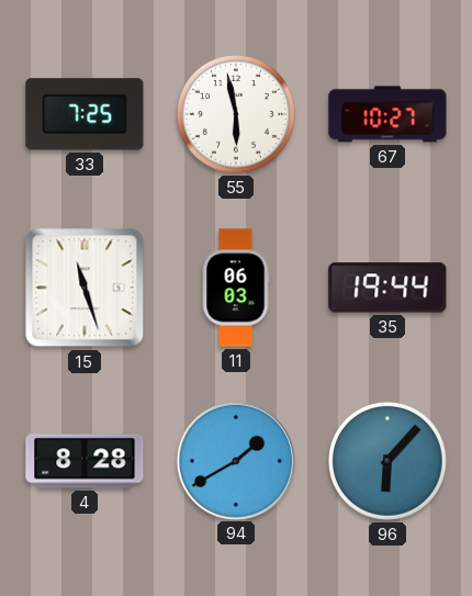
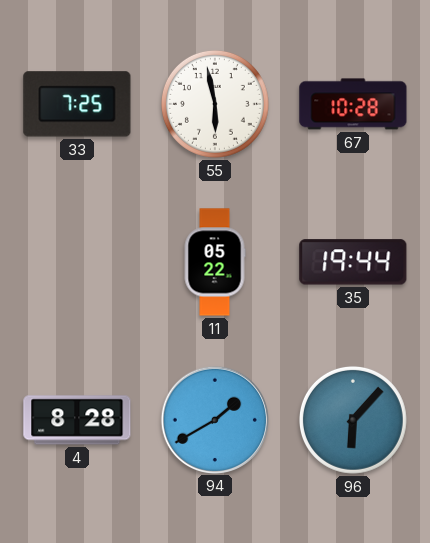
67: 10:27 -> 10:28 (353, 104)
15: 11:27 -> none (85, 288)
11: 06:03 -> 05:22 (215, 262)
